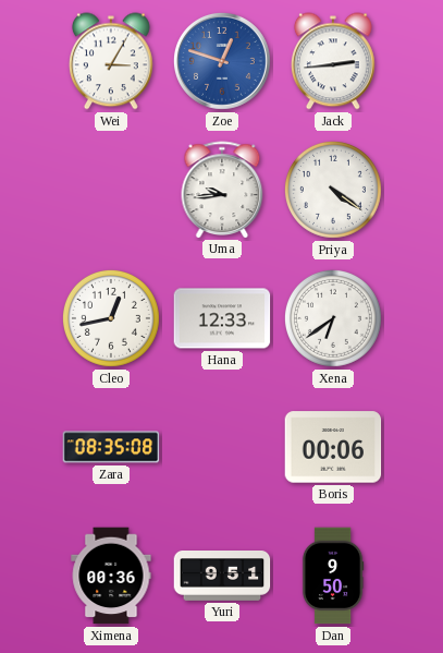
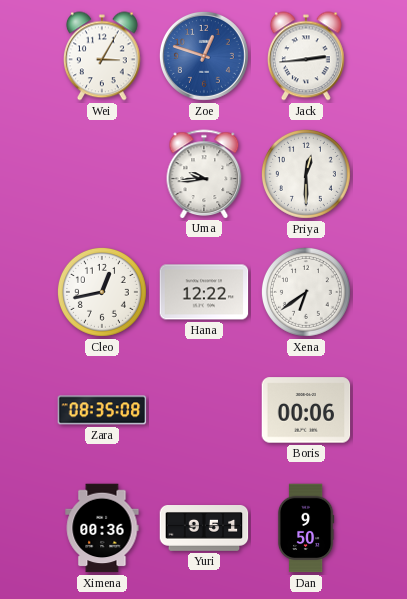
Priya: 4:21 -> 12:30 (306, 174)
Hana: 12:33 -> 12:22 (204, 292)
